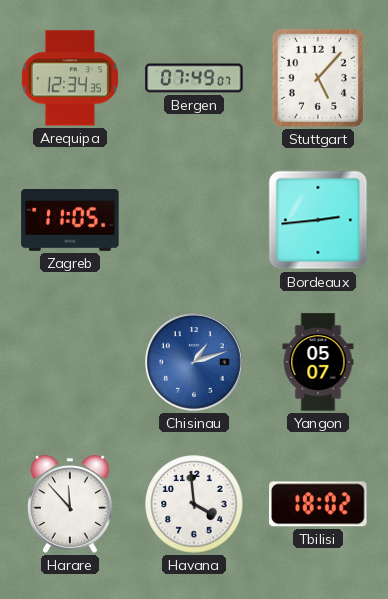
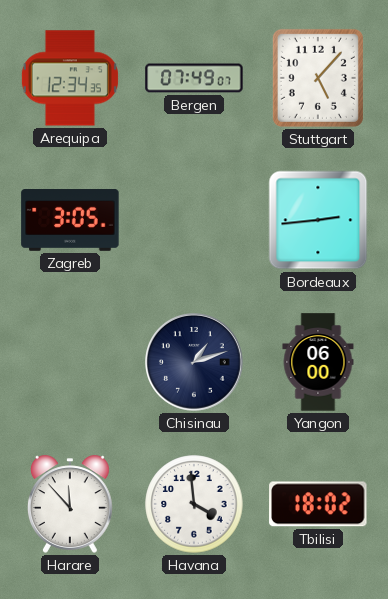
Zagreb: 11:05 -> 3:05 (70, 221)
Chisinau dial: blue -> navy (195, 363)
Yangon: 05:07 -> 06:00 (318, 362)
